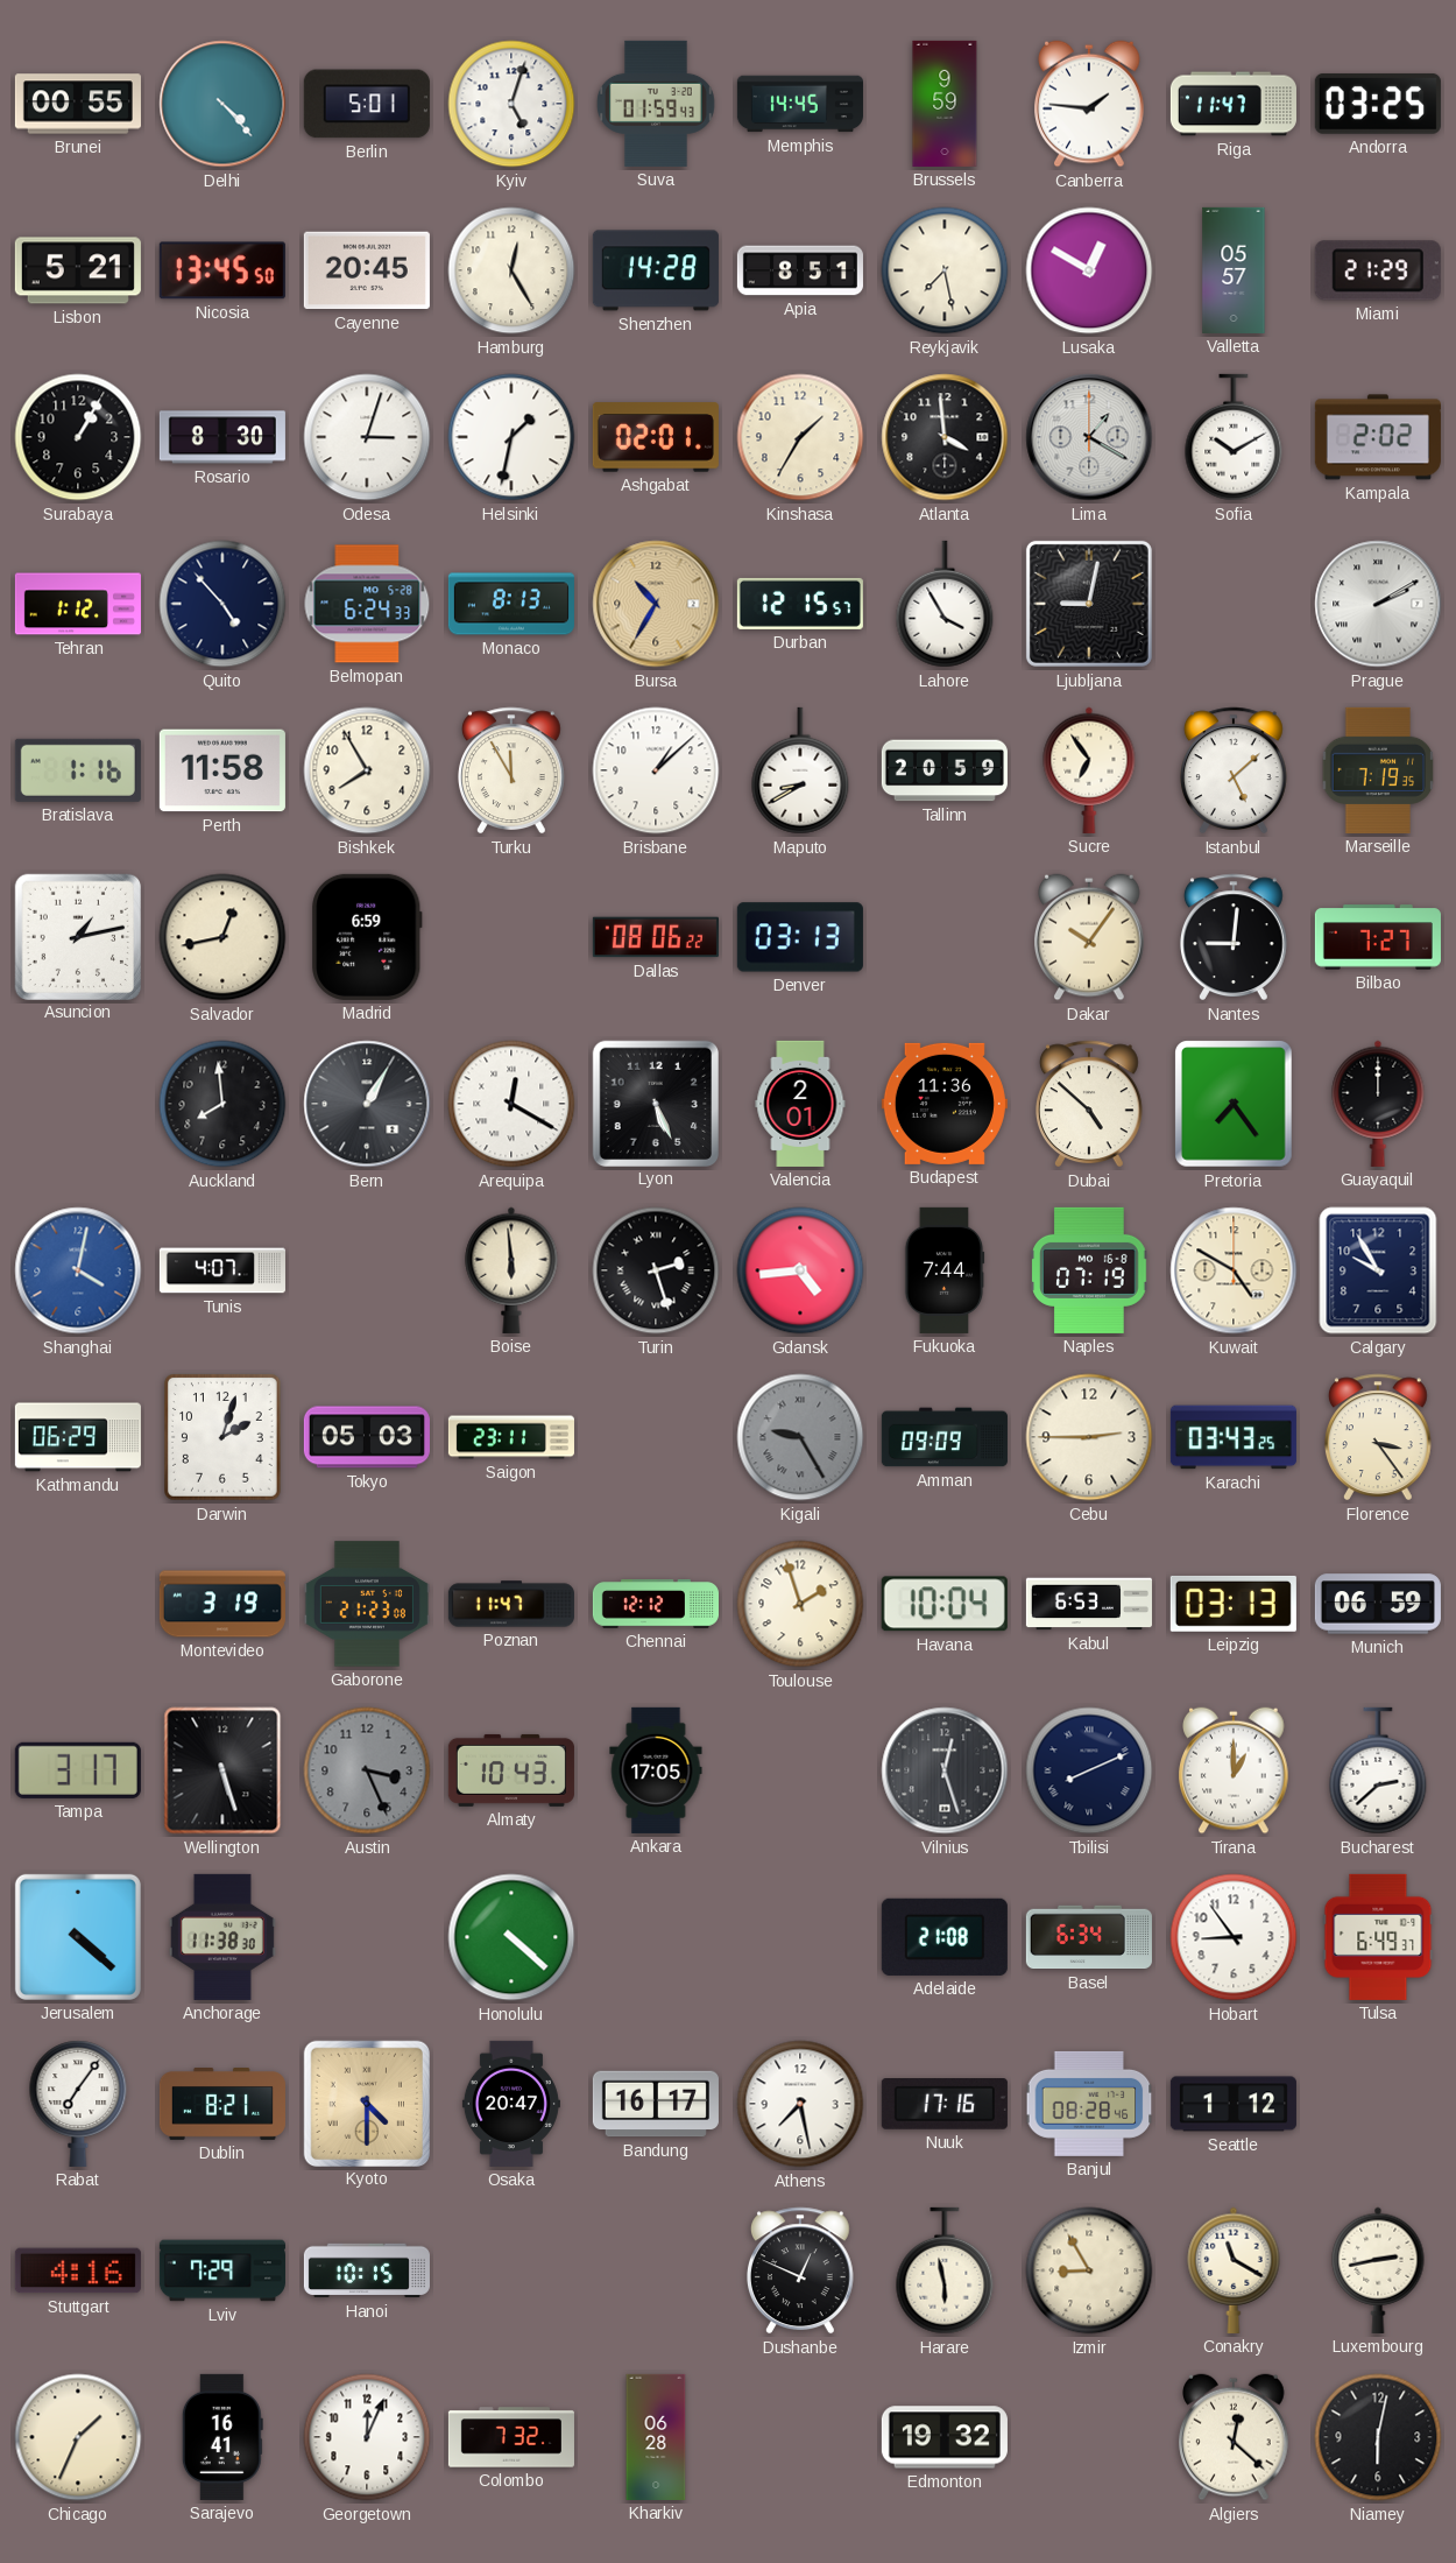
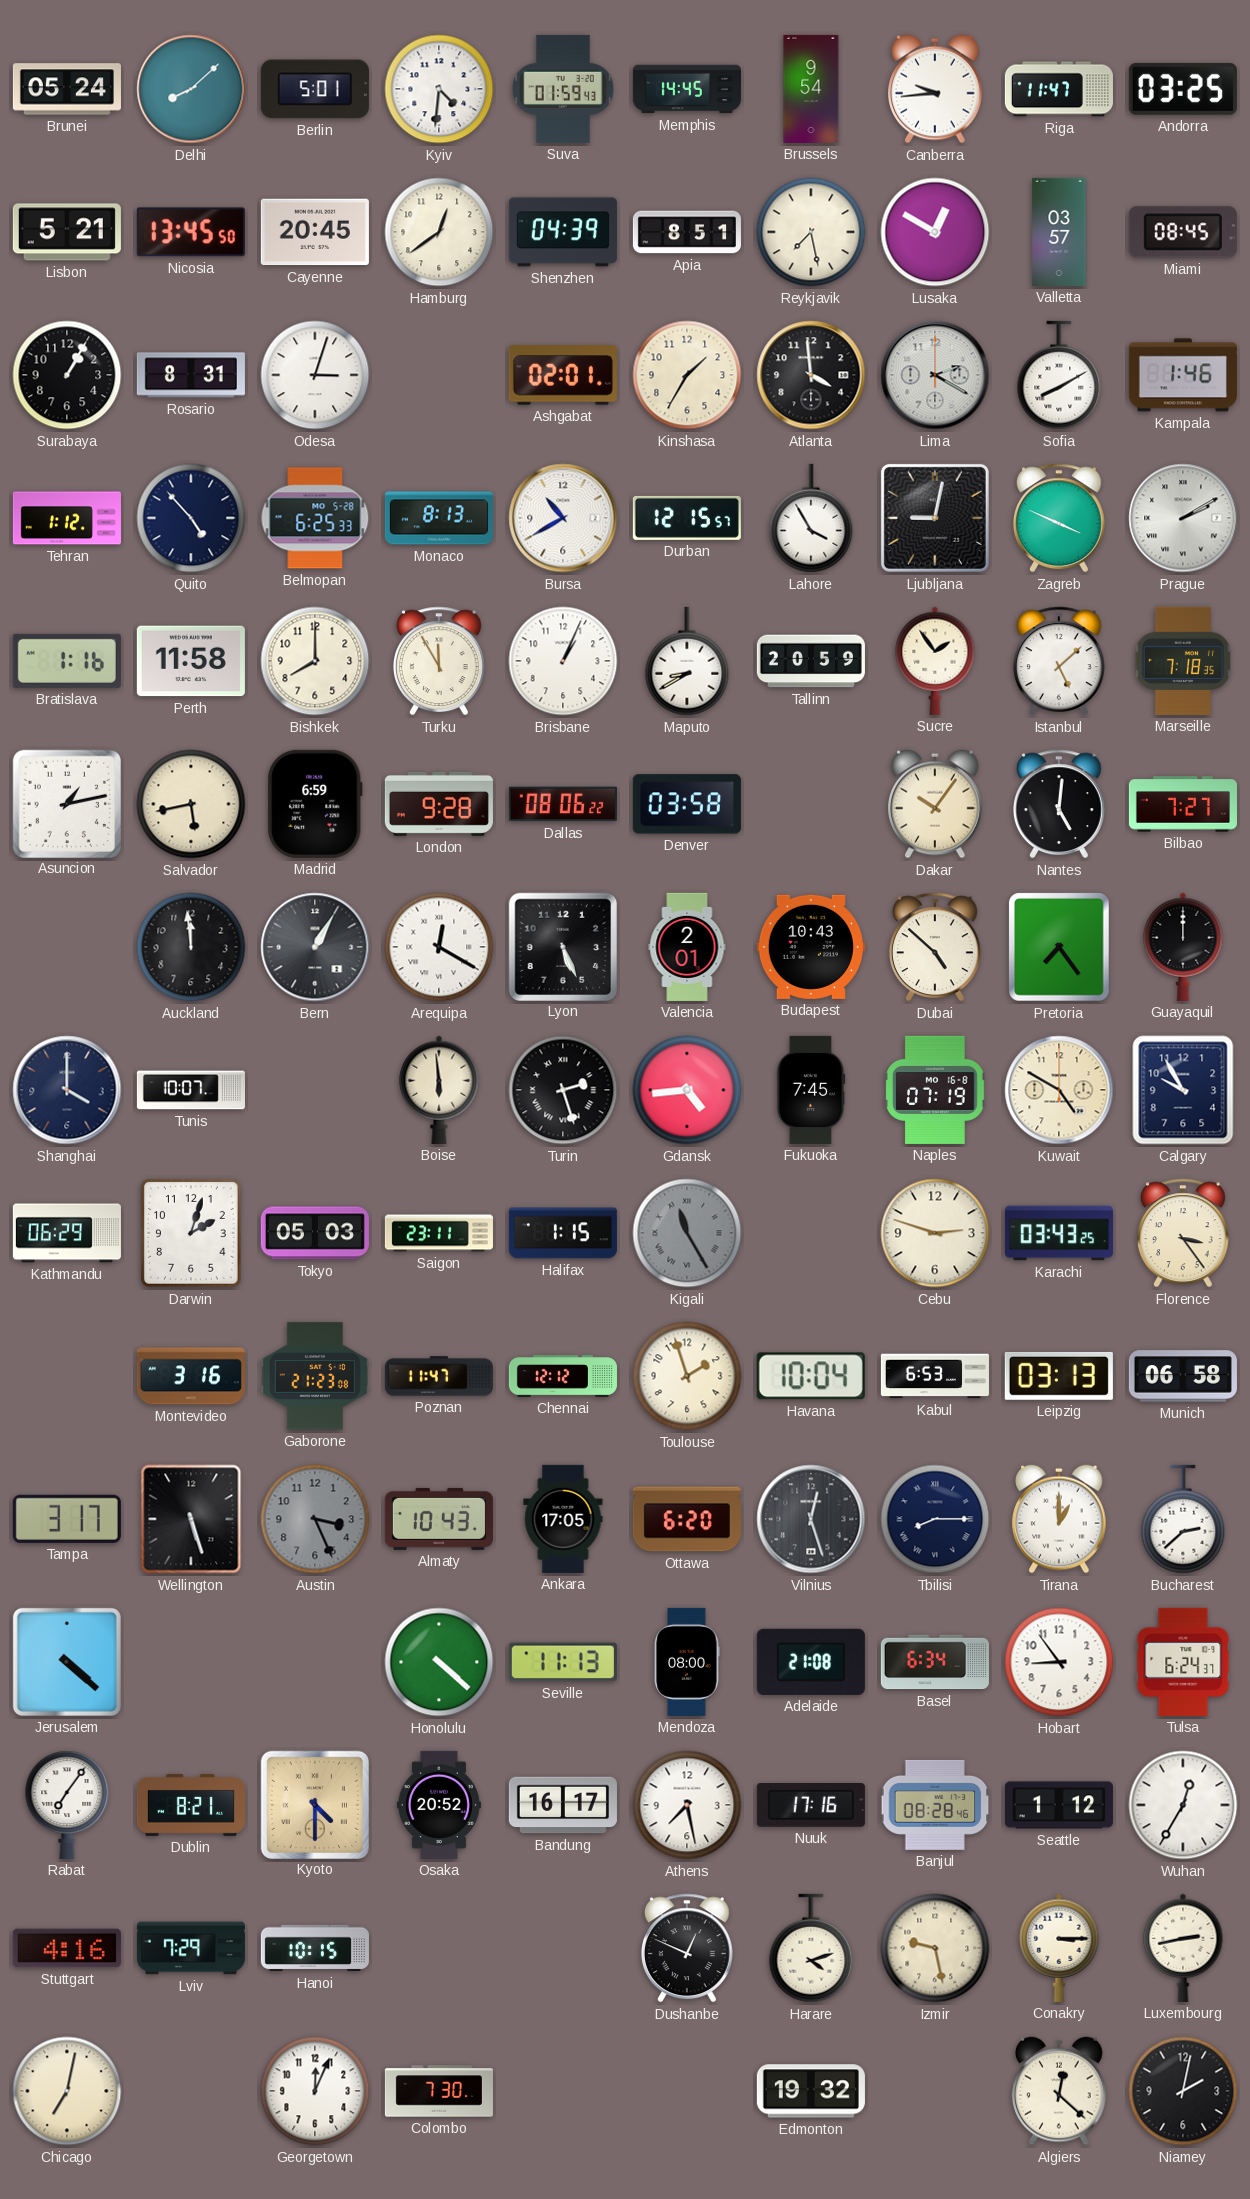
Brunei: 00:55 -> 05:24 (67, 89)
Delhi: 4:23 -> 8:08 (191, 89)
Kyiv: 5:03 -> 4:31 (439, 89)
Brussels: 9:59 -> 9:54 (811, 89)
Canberra: 1:46 -> 9:44 (936, 89)
Hamburg: 12:25 -> 12:39 (439, 232)
Shenzhen: 14:28 -> 04:39 (563, 232)
Valletta: 05:57 -> 03:57 (1059, 232)
Miami: 21:29 -> 08:45 (1183, 232)
Rosario: 8:30 -> 8:31 (191, 375)
Helsinki: 1:32 -> none (511, 437)
Lima: 1:20 -> 2:20 (935, 375)
Sofia: 10:10 -> 8:10 (1059, 375)
Kampala: 2:02 -> 1:46 (1183, 375)
Belmopan: 6:24 -> 6:25 (315, 518)
Bursa: 10:35 -> 10:40 (563, 518)
Bursa dial: champagne -> white (563, 518)
Zagreb: none -> 3:49 (1059, 518)
Bishkek: 7:55 -> 8:00 (315, 661)
Brisbane: 1:08 -> 1:04 (563, 661)
Sucre: 6:54 -> 1:54 (935, 661)
Marseille: 7:19 -> 7:18 (1183, 661)
Salvador: 12:43 -> 5:43 (191, 804)
London: none -> 9:28 (439, 804)
Denver: 03:13 -> 03:58 (687, 804)
Nantes: 9:01 -> 5:01 (1059, 804)
Auckland: 7:59 -> 11:59 (191, 947)
Budapest: 11:36 -> 10:43 (811, 947)
Shanghai: 4:02 -> 4:00 (67, 1090)
Shanghai dial: blue -> navy (67, 1090)
Tunis: 4:07 -> 10:07 (191, 1090)
Fukuoka: 7:44 -> 7:45 (811, 1090)
Halifax: none -> 1:15 (563, 1233)
Kigali: 9:25 -> 11:25 (687, 1233)
Amman: 09:09 -> none (945, 1437)
Cebu: 2:45 -> 2:48 (935, 1233)
Montevideo: 3:19 -> 3:16 (191, 1376)
Munich: 06:59 -> 06:58 (1183, 1376)
Ottawa: none -> 6:20 (687, 1519)
Tbilisi: 8:11 -> 8:15 (935, 1519)
Anchorage: 11:38 -> none (222, 1937)
Seville: none -> 11:13 (563, 1662)
Mendoza: none -> 08:00 (687, 1662)
Tulsa: 6:49 -> 6:24 (1183, 1662)
Osaka: 20:47 -> 20:52 (439, 1805)
Wuhan: none -> 12:35 (1183, 1805)
Harare: 5:58 -> 4:12 (811, 1948)
Izmir: 8:55 -> 9:28 (935, 1948)
Conakry: 11:20 -> 3:15 (1059, 1948)
Chicago: 1:34 -> 7:02 (67, 2091)
Sarajevo: 16:41 -> none (222, 2437)
Colombo: 7:32 -> 7:30 (439, 2091)
Kharkiv: 06:28 -> none (656, 2437)
Niamey: 6:02 -> 2:02 (1183, 2091)
